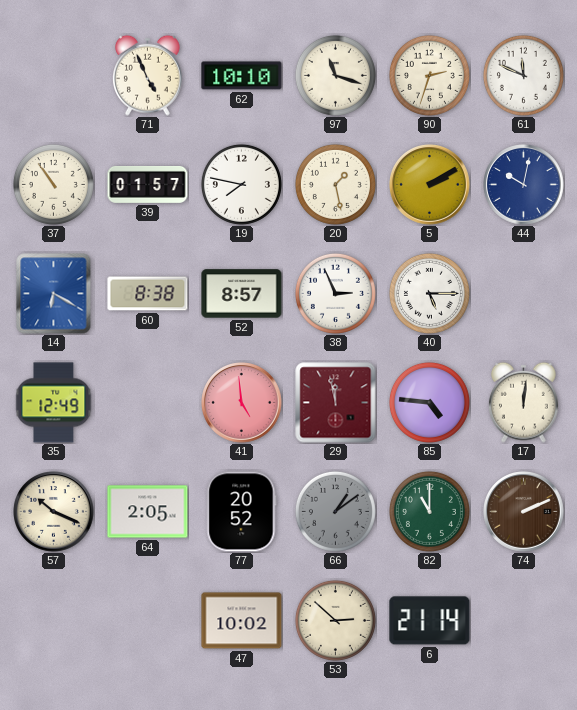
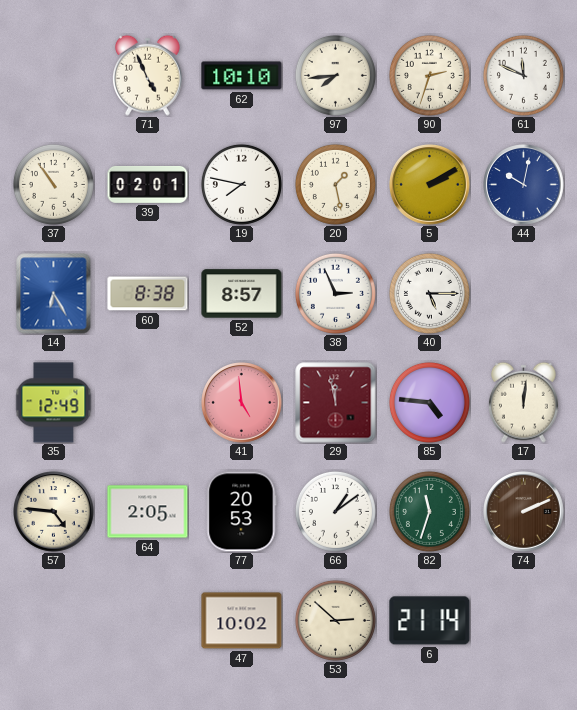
97: 11:18 -> 7:44 (335, 75)
39: 01:57 -> 02:01 (148, 184)
14: 6:20 -> 6:25 (54, 294)
57: 10:19 -> 4:46 (54, 512)
77: 20:52 -> 20:53 (242, 512)
66 dial: grey -> white (335, 511)
82: 11:00 -> 11:33 (429, 511)
